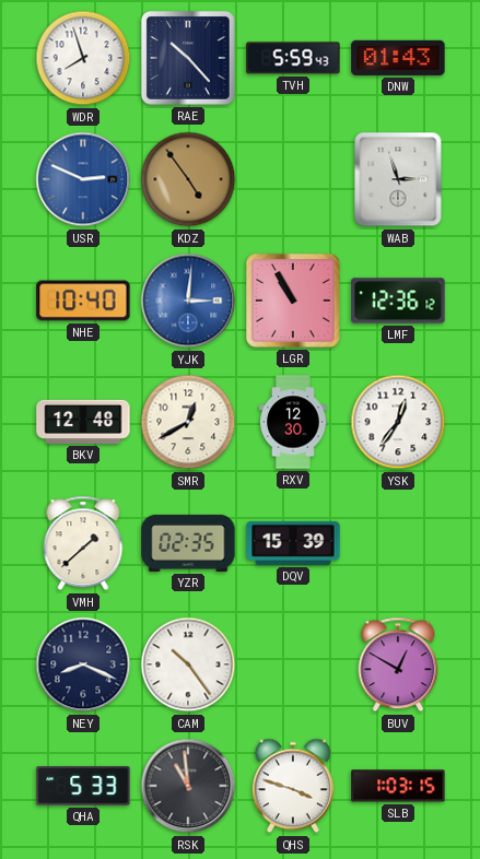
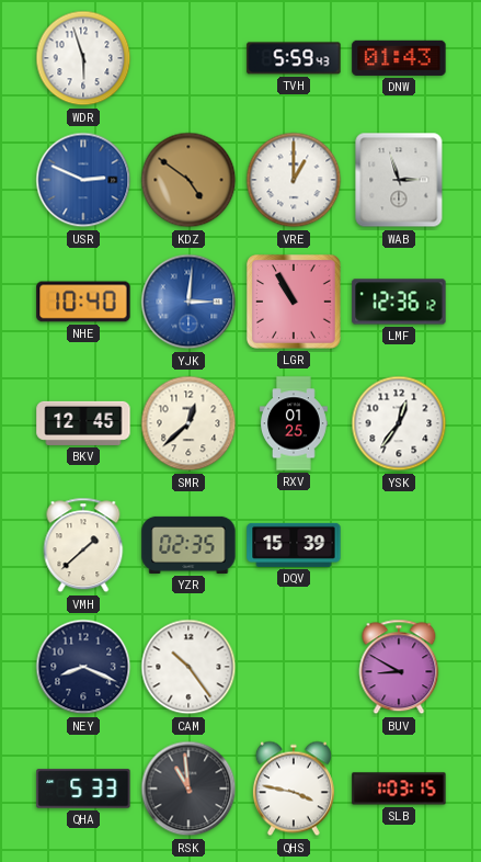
WDR: 7:57 -> 5:57 (83, 58)
RAE: 10:23 -> none (188, 58)
KDZ: 4:54 -> 4:51 (188, 180)
VRE: none -> 1:00 (294, 180)
BKV: 12:48 -> 12:45 (83, 423)
SMR: 12:40 -> 12:38 (188, 423)
RXV: 12:30 -> 01:25 (295, 423)
BUV: 12:50 -> 8:50 (399, 667)
QHS: 3:48 -> 3:47 (294, 789)
